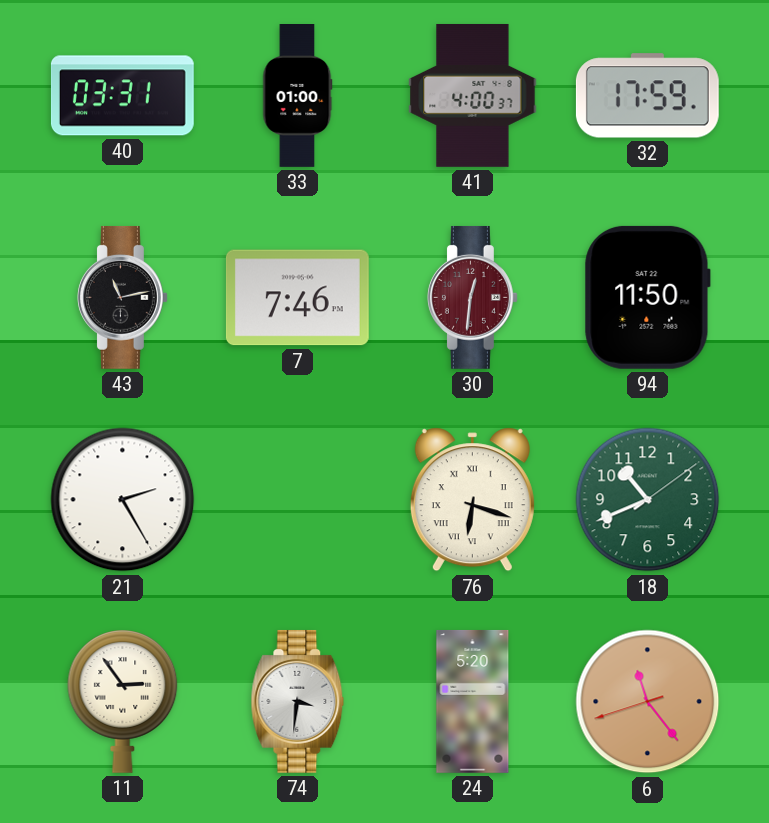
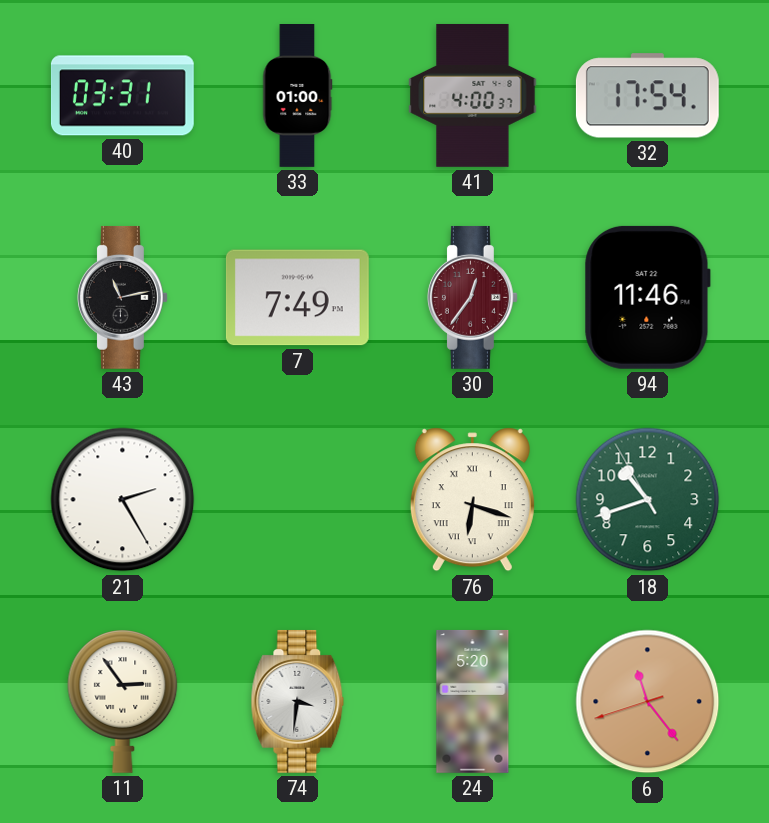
32: 17:59 -> 17:54 (647, 96)
7: 7:46 -> 7:49 (297, 298)
30: 12:31 -> 12:36 (472, 297)
94: 11:50 -> 11:46 (647, 297)
18: 10:41:09 -> 10:41:55 (648, 500)
